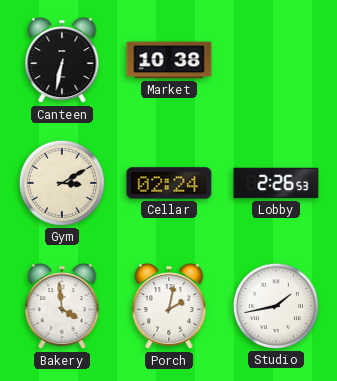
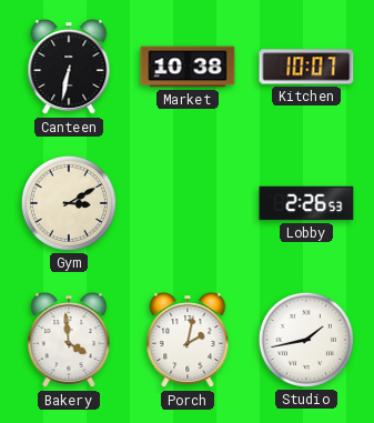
Kitchen: none -> 10:07 (306, 67)
Cellar: 02:24 -> none (169, 183)
